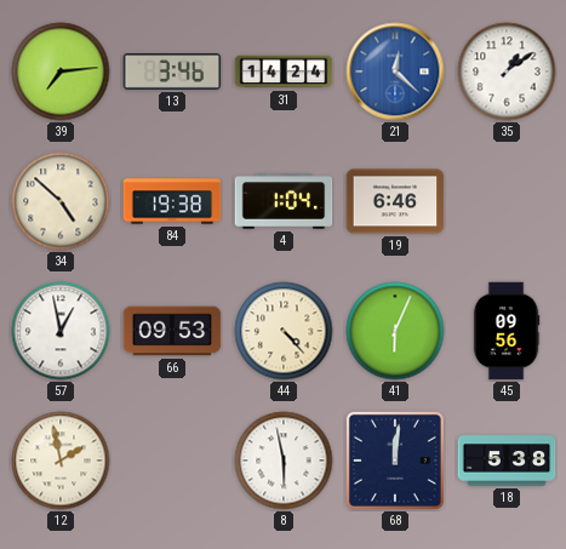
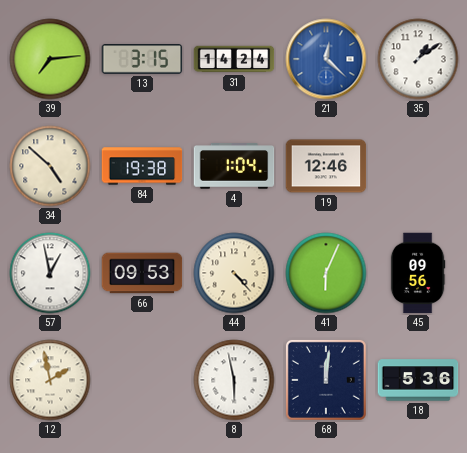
13: 3:46 -> 3:15 (142, 59)
19: 6:46 -> 12:46 (326, 166)
18: 5:38 -> 5:36 (418, 380)
